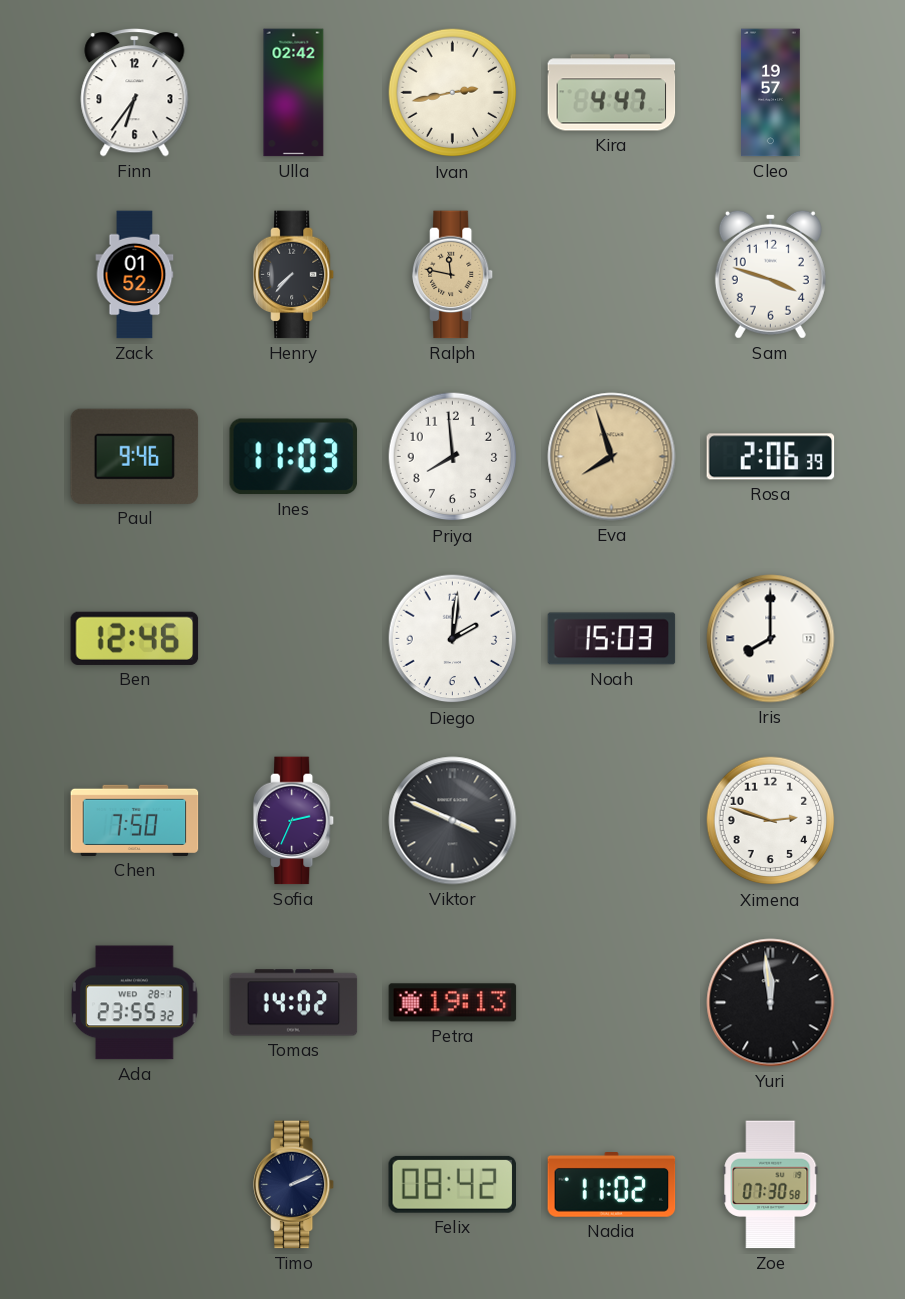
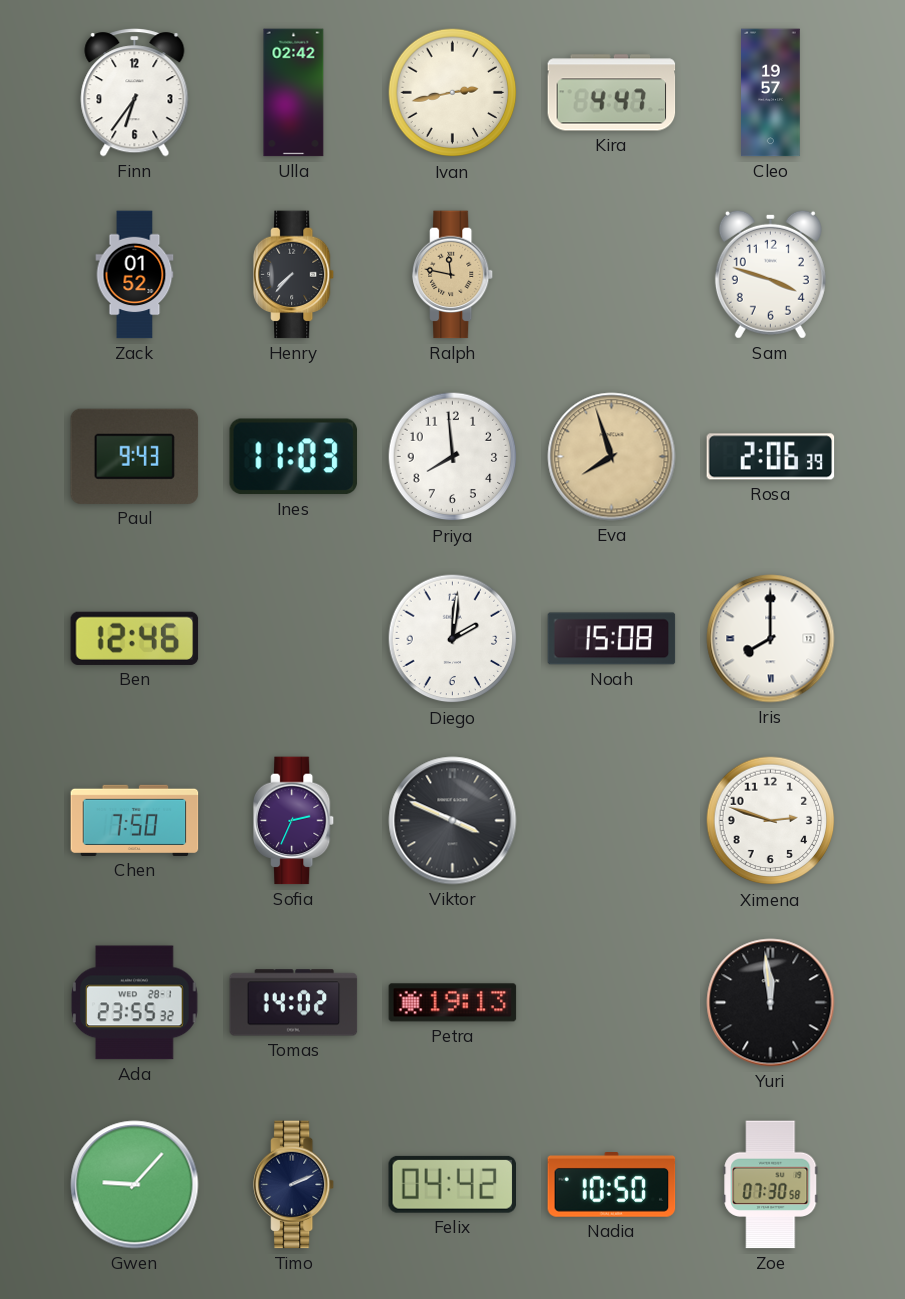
Paul: 9:46 -> 9:43 (135, 456)
Noah: 15:03 -> 15:08 (612, 639)
Gwen: none -> 9:07 (135, 1185)
Felix: 08:42 -> 04:42 (452, 1184)
Nadia: 11:02 -> 10:50 (612, 1185)
